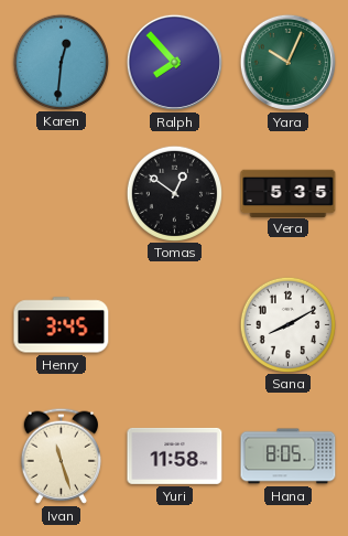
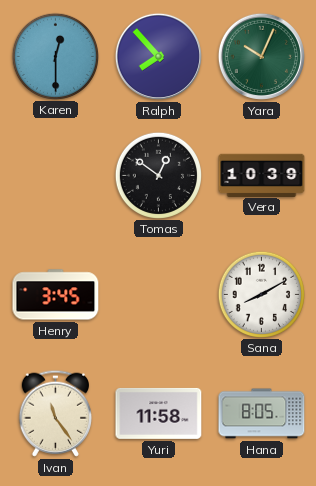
Karen: 12:31 -> 12:30 (55, 56)
Vera: 5:35 -> 10:39 (262, 175)
Ivan: 11:27 -> 11:24 (55, 413)
